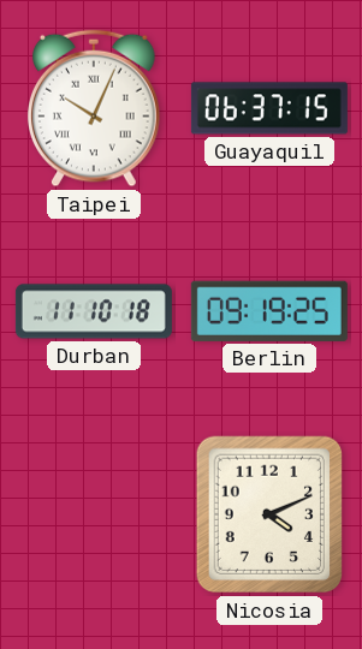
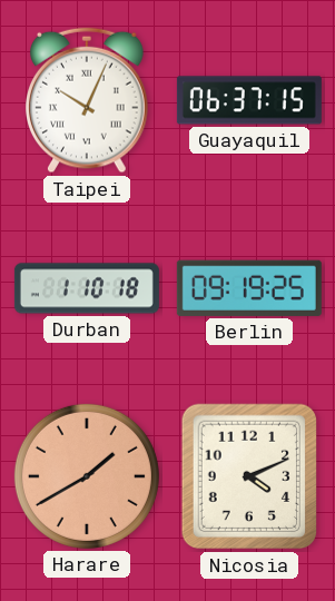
Durban: 11:10 -> 1:10 (87, 288)
Harare: none -> 1:40 (87, 476)
